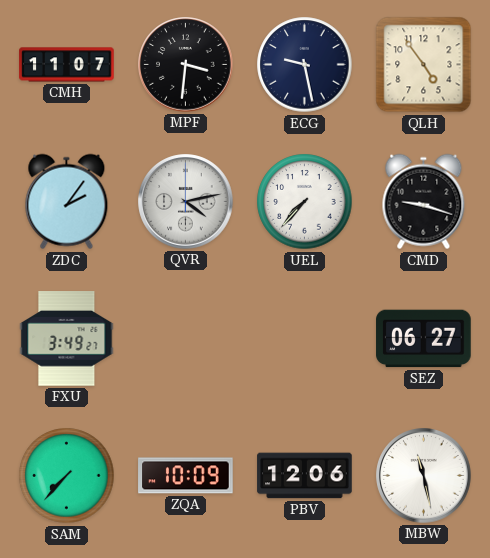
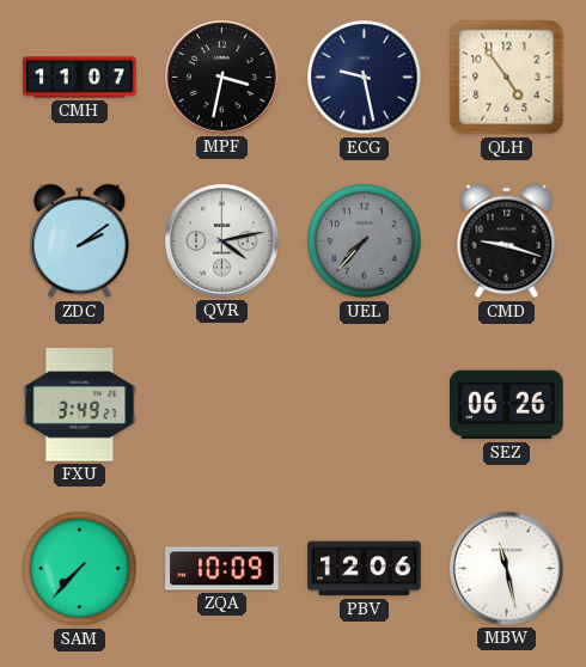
MPF: 3:31 -> 3:32 (222, 78)
ZDC: 2:06 -> 2:09 (80, 241)
UEL dial: white -> grey (365, 241)
SEZ: 06:27 -> 06:26 (507, 405)
